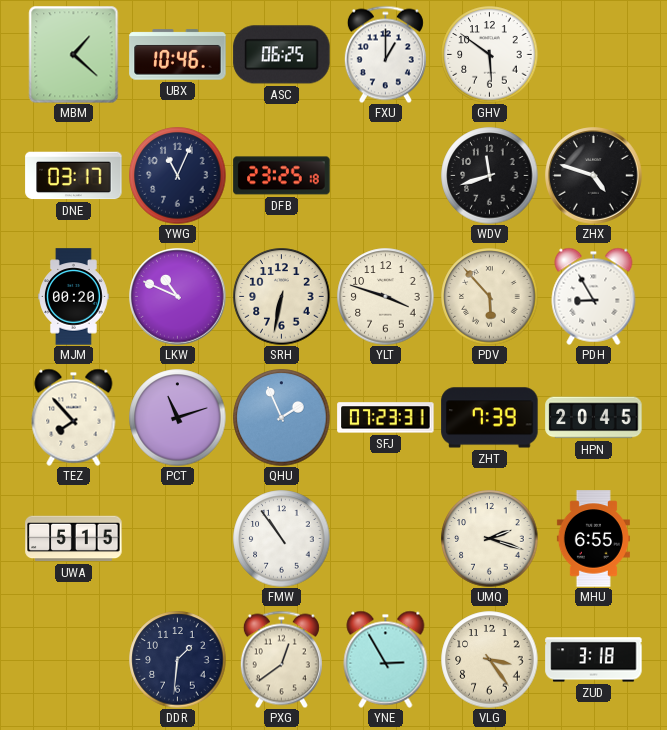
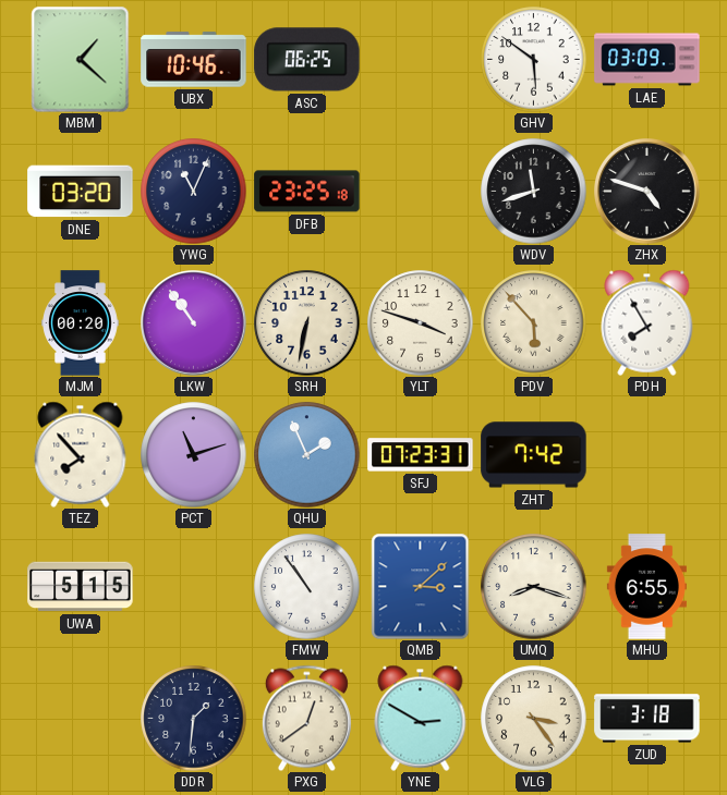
FXU: 1:00 -> none (385, 54)
LAE: none -> 03:09 (647, 60)
DNE: 03:17 -> 03:20 (81, 192)
LKW: 10:49 -> 10:54 (194, 323)
PDH: 8:55 -> 7:55 (647, 322)
ZHT: 7:39 -> 7:42 (534, 455)
HPN: 20:45 -> none (594, 418)
QMB: none -> 3:08 (421, 586)
UMQ: 2:18 -> 8:18 (534, 587)
YNE: 2:55 -> 2:50 (421, 718)
